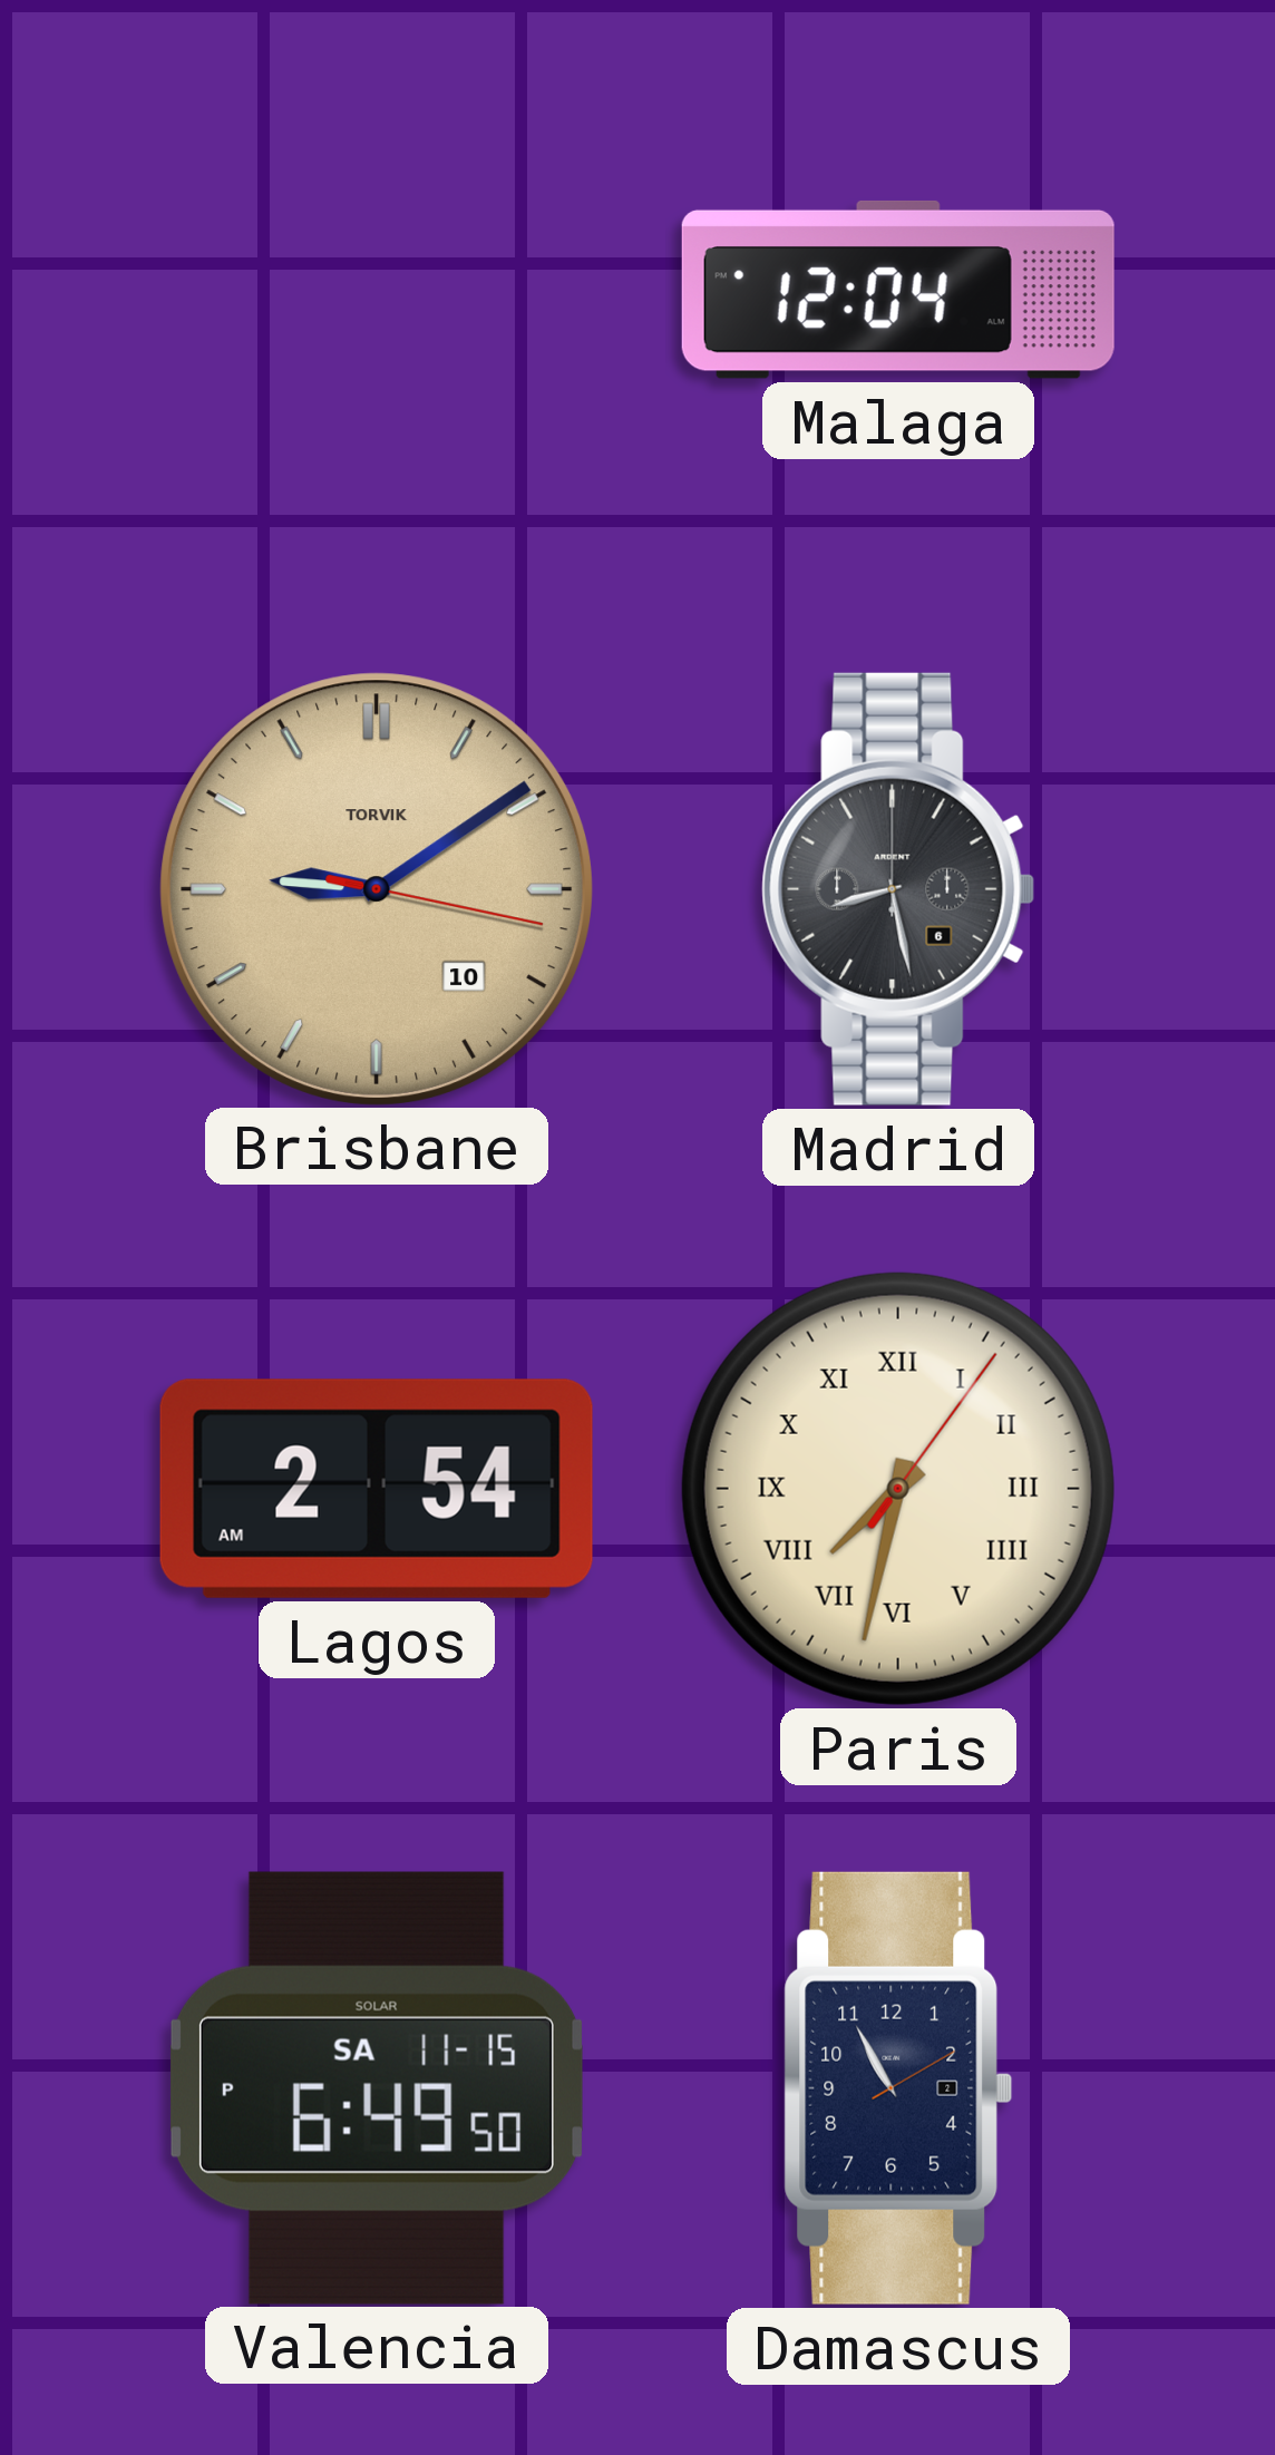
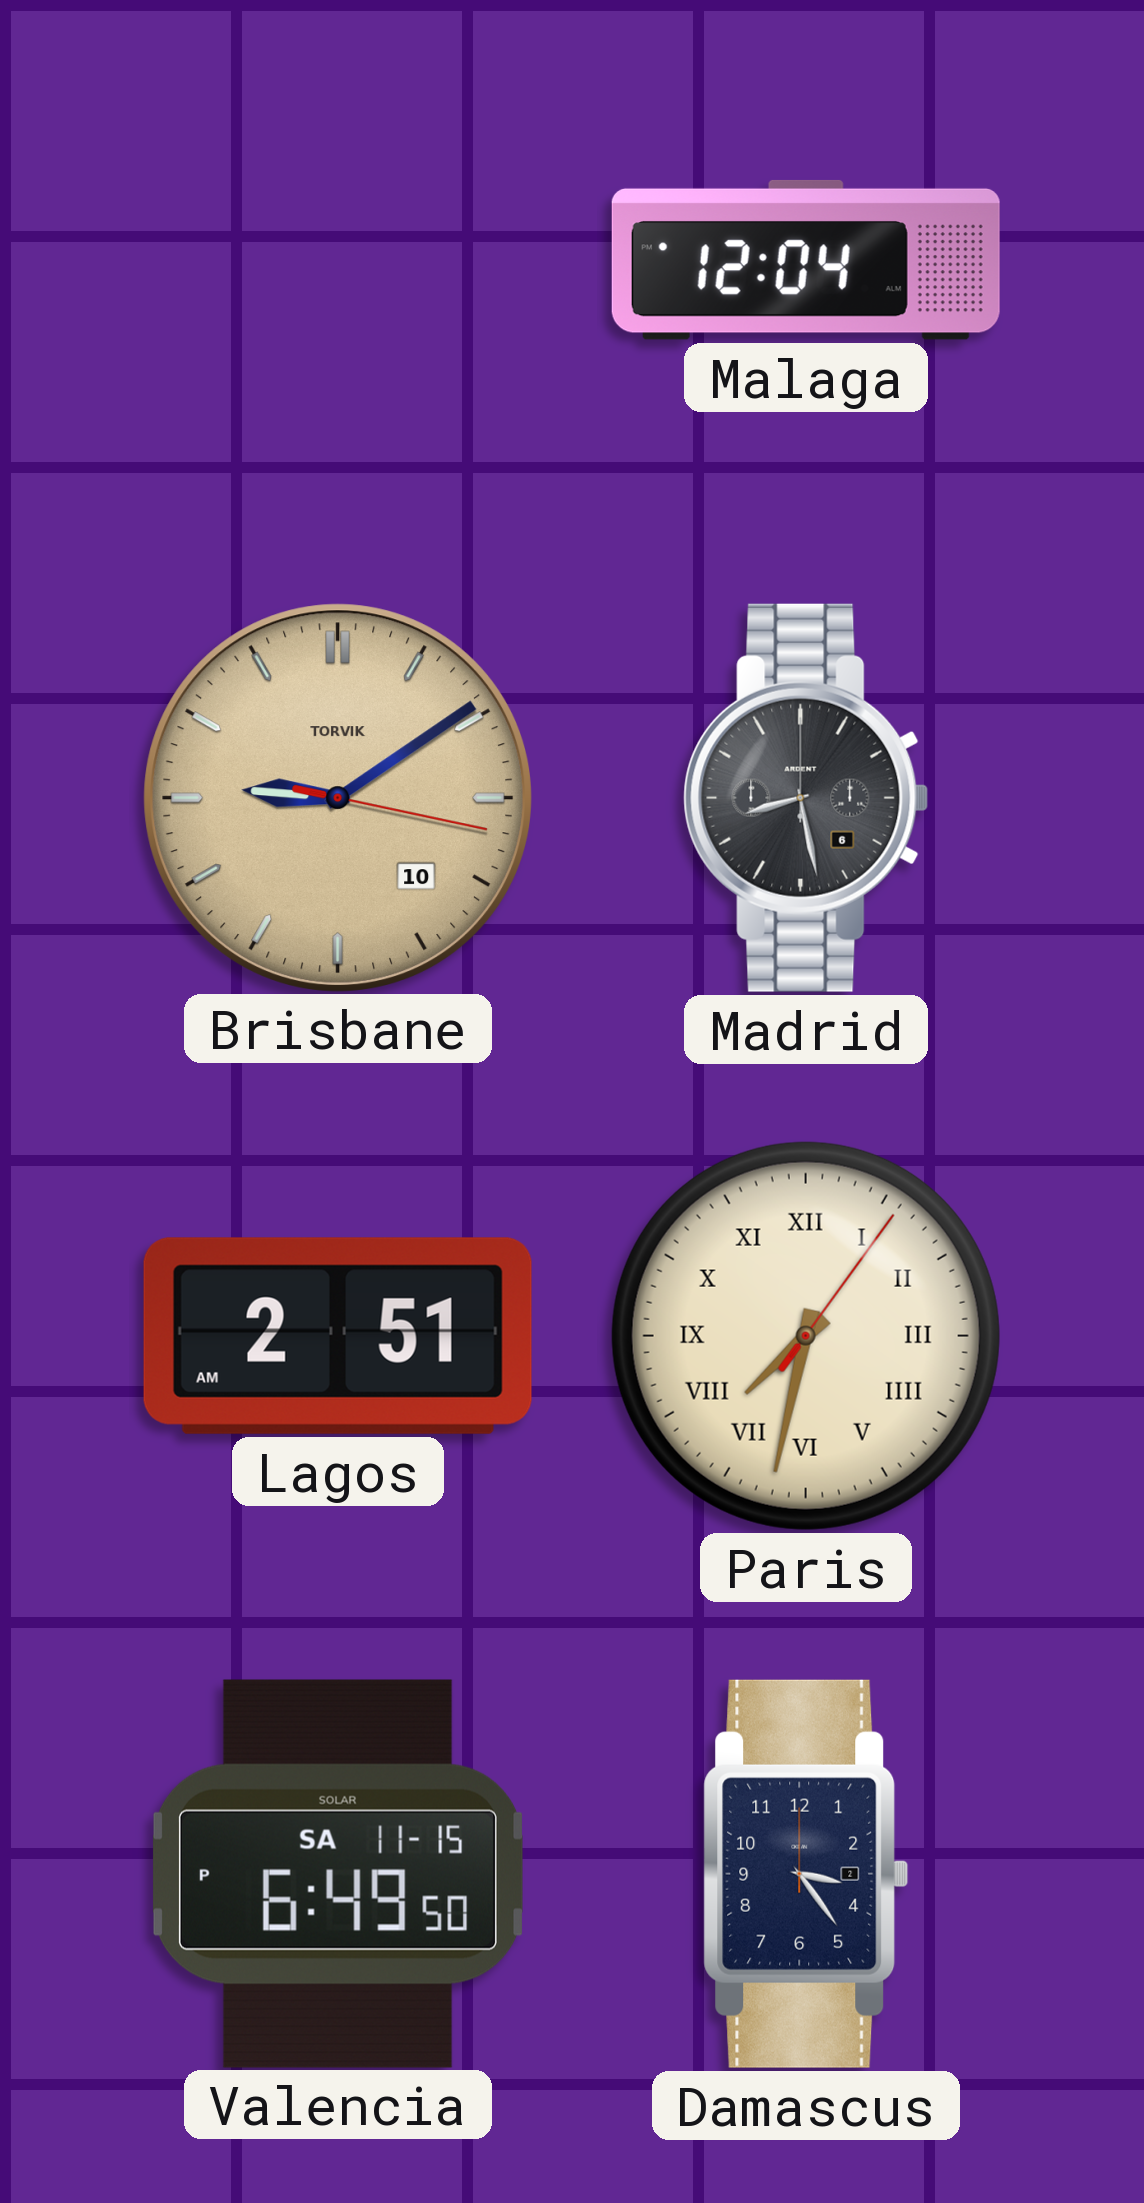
Lagos: 2:54 -> 2:51 (338, 1336)
Damascus: 10:55 -> 3:24 (806, 1874)
